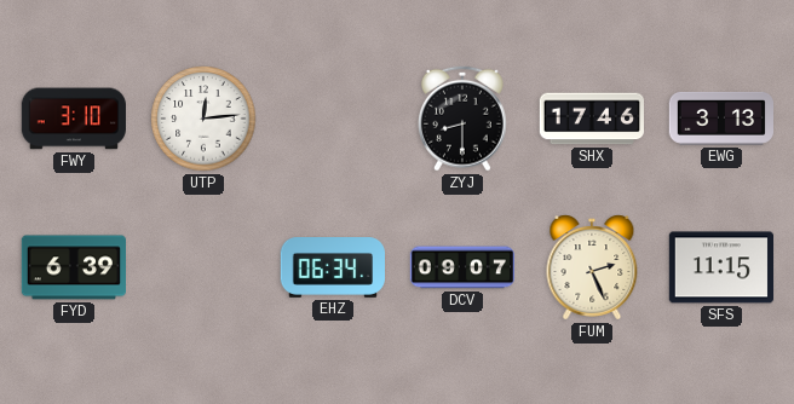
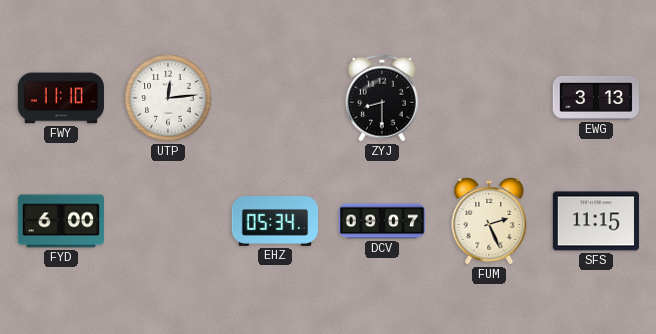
FWY: 3:10 -> 11:10 (61, 98)
SHX: 17:46 -> none (591, 119)
FYD: 6:39 -> 6:00 (60, 221)
EHZ: 06:34 -> 05:34 (274, 222)
